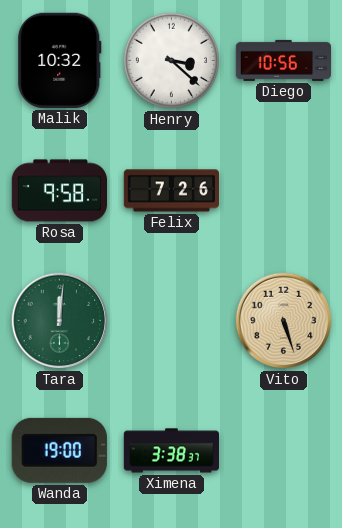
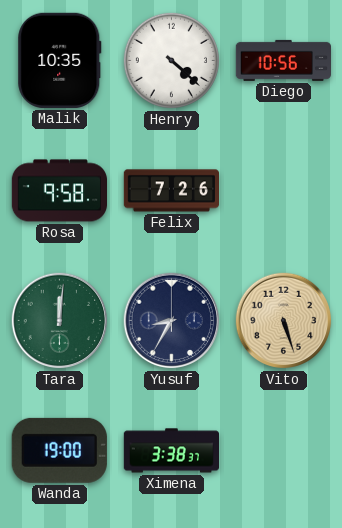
Malik: 10:32 -> 10:35 (60, 60)
Henry: 3:22 -> 4:22 (171, 60)
Yusuf: none -> 8:35 (172, 321)
